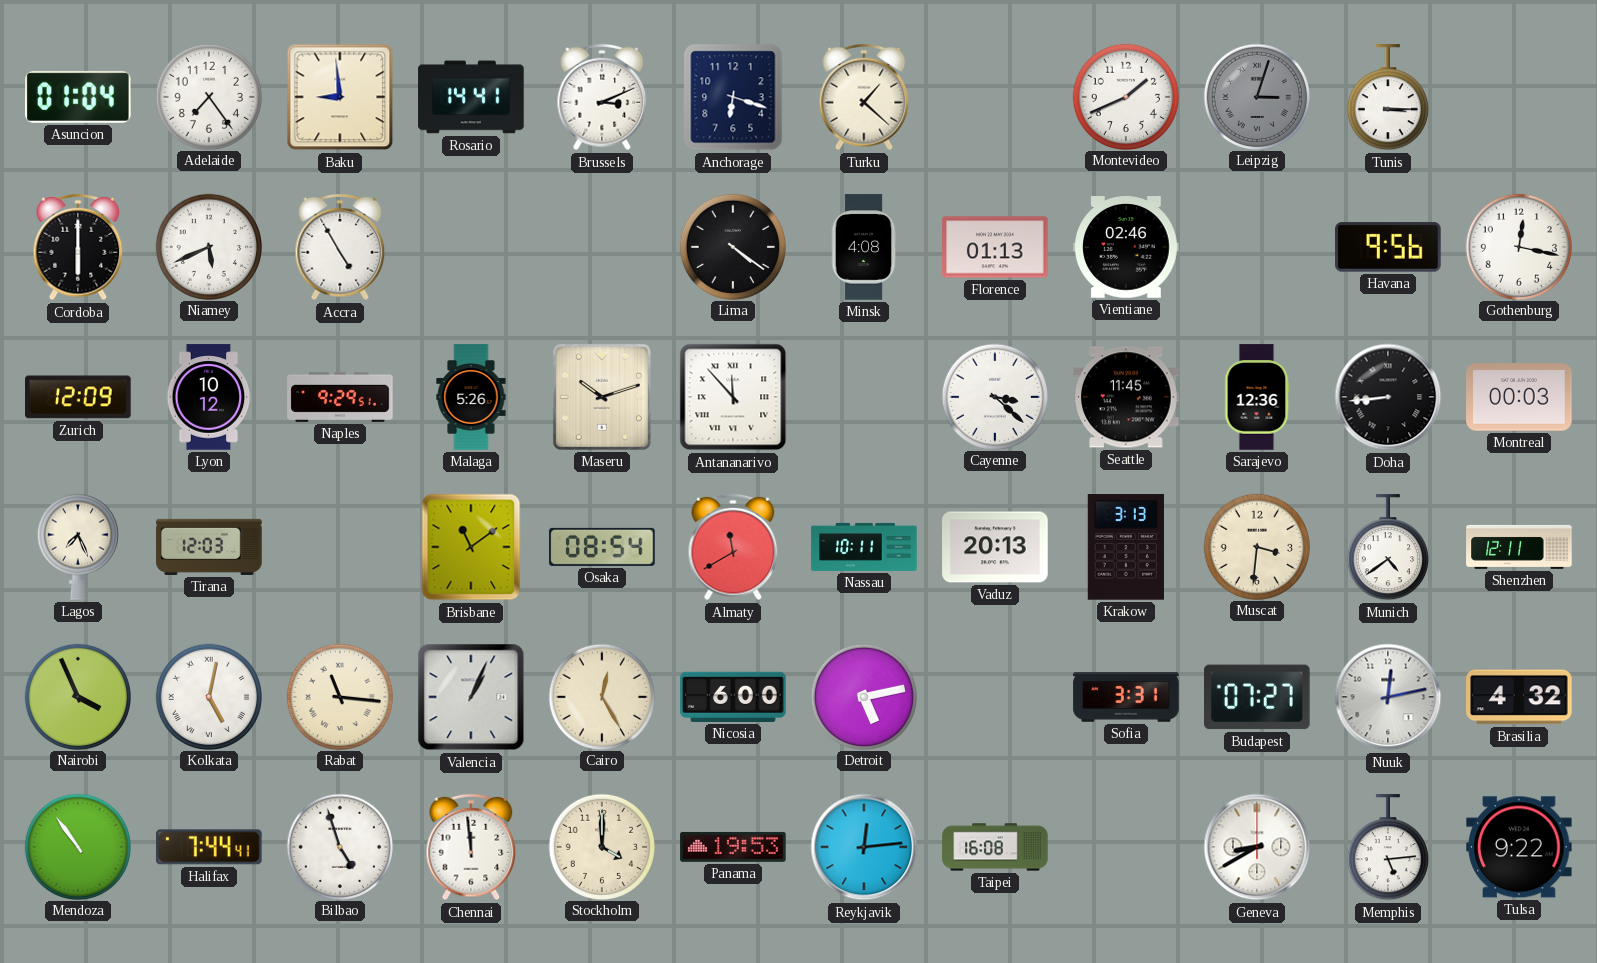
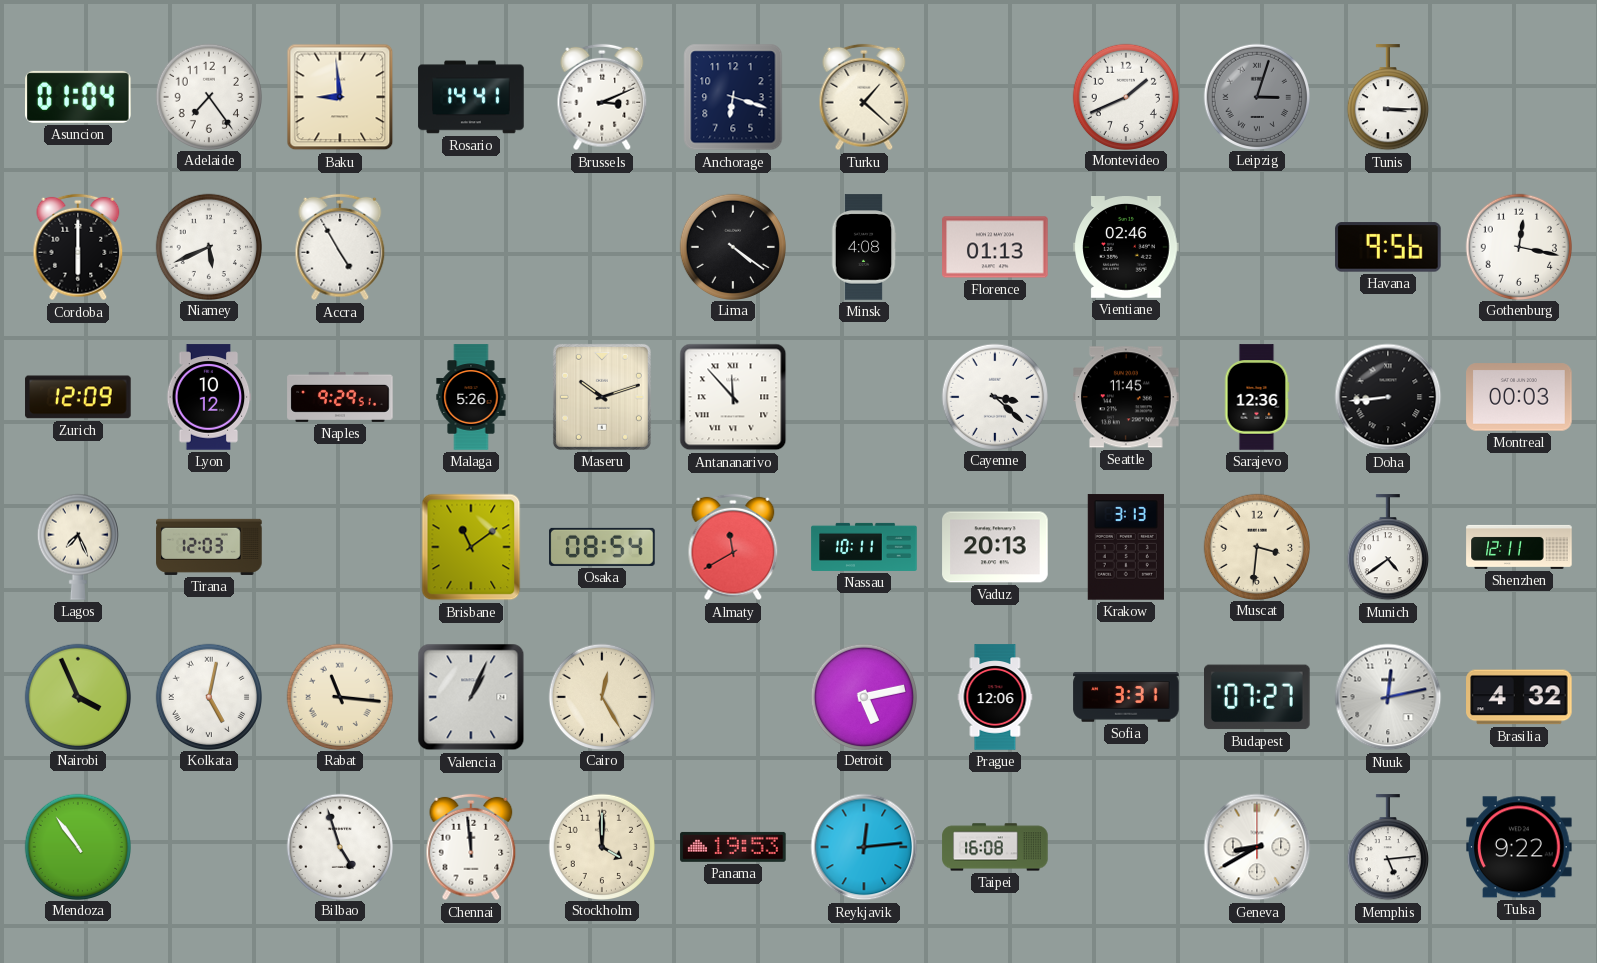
Nicosia: 6:00 -> none (733, 697)
Prague: none -> 12:06 (995, 697)
Halifax: 7:44 -> none (210, 847)
